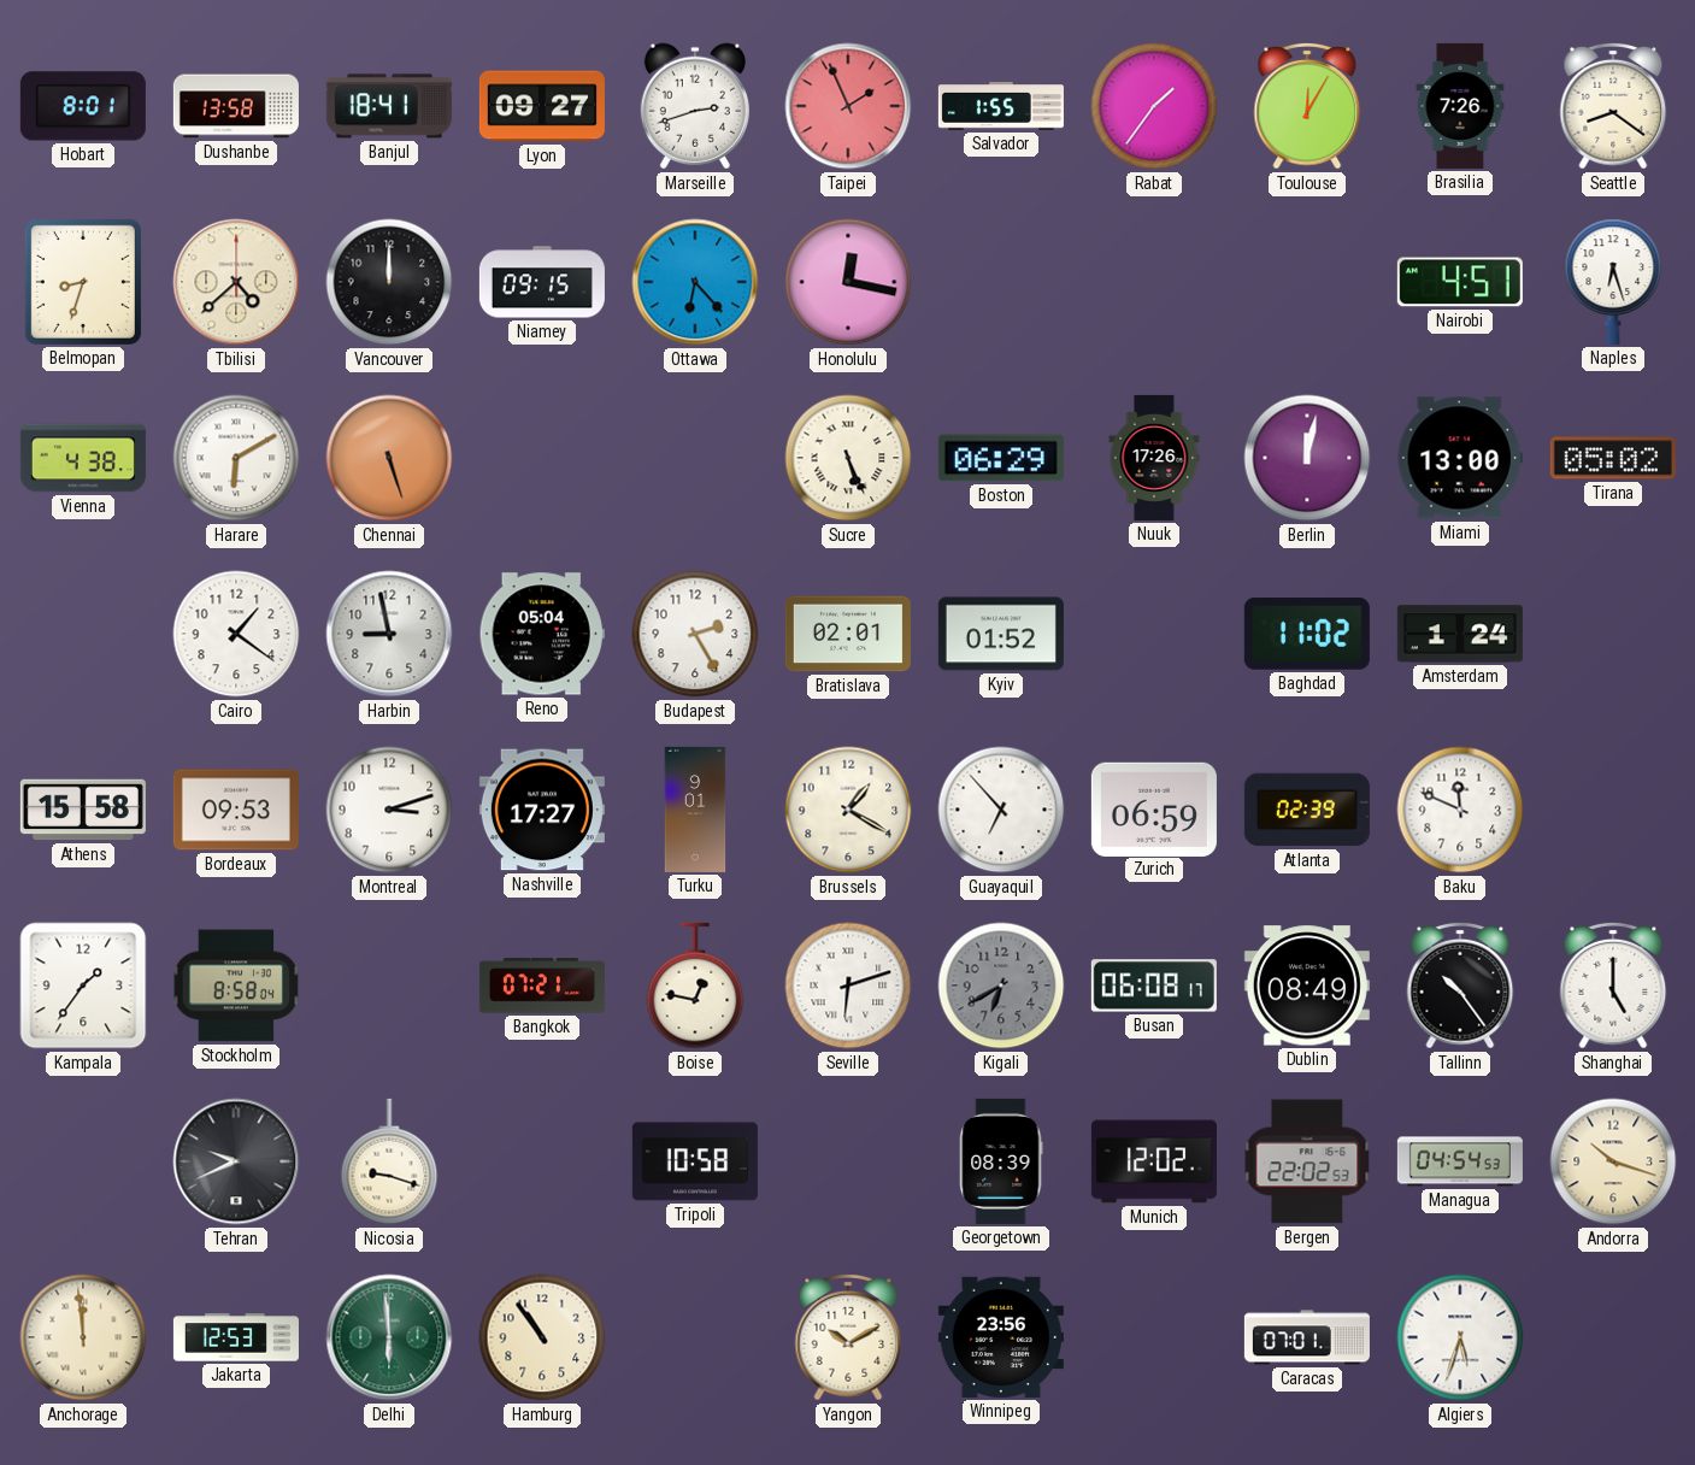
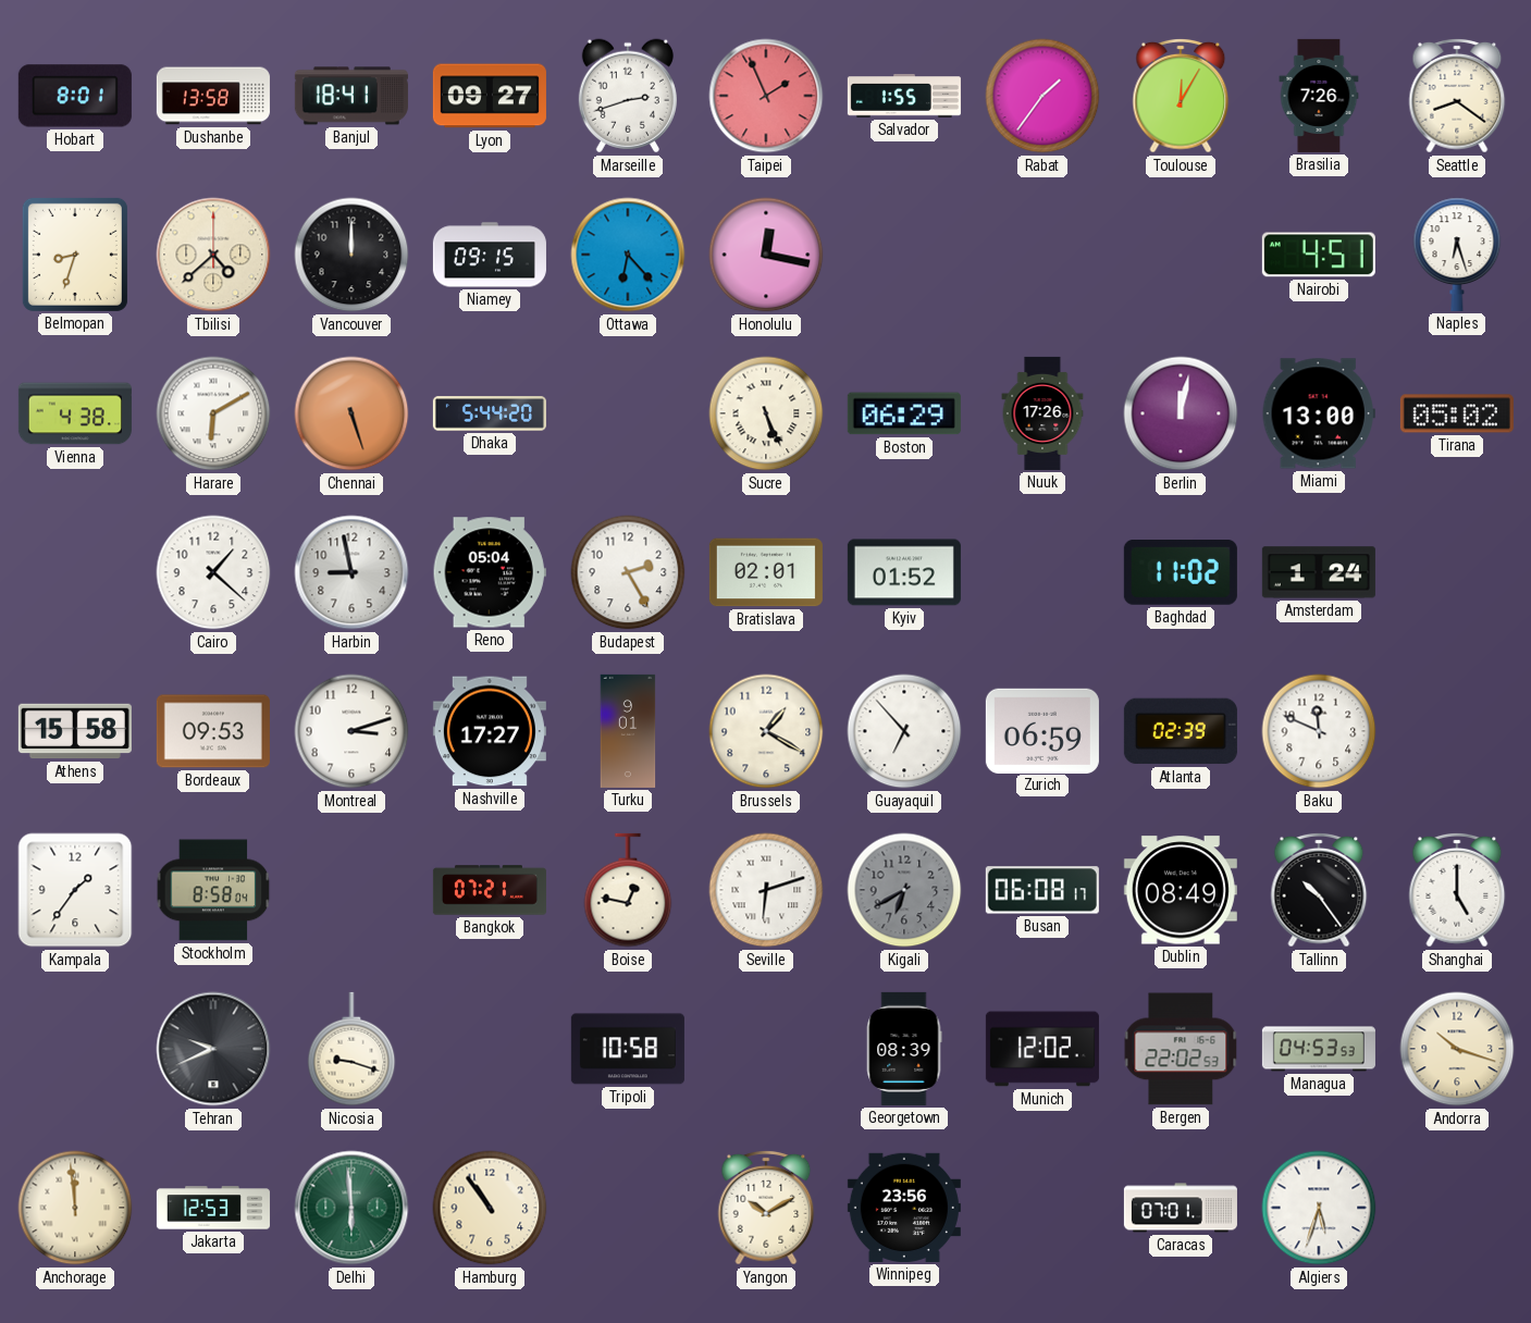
Dhaka: none -> 5:44 (490, 413)
Cairo: 1:21 -> 1:22 (213, 572)
Managua: 04:54 -> 04:53 (1319, 1049)
